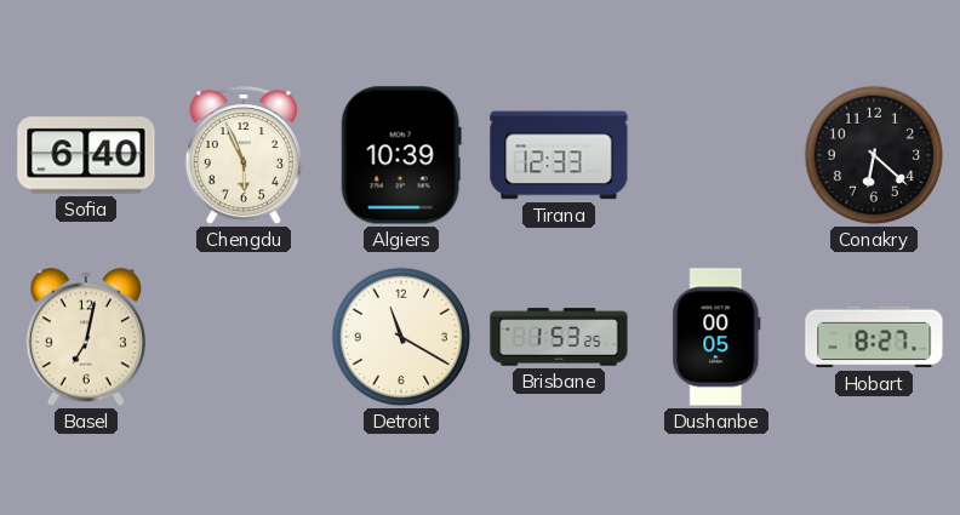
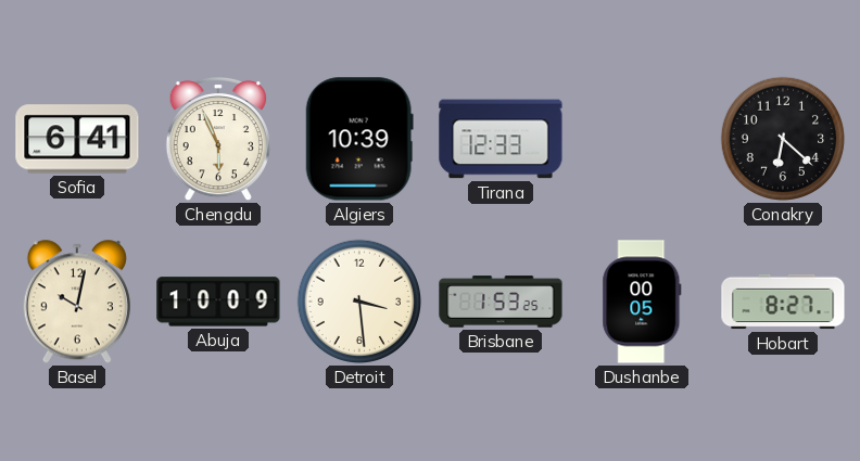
Sofia: 6:40 -> 6:41 (77, 139)
Basel: 7:02 -> 10:02 (77, 302)
Abuja: none -> 10:09 (218, 302)
Detroit: 11:20 -> 3:29 (359, 302)
